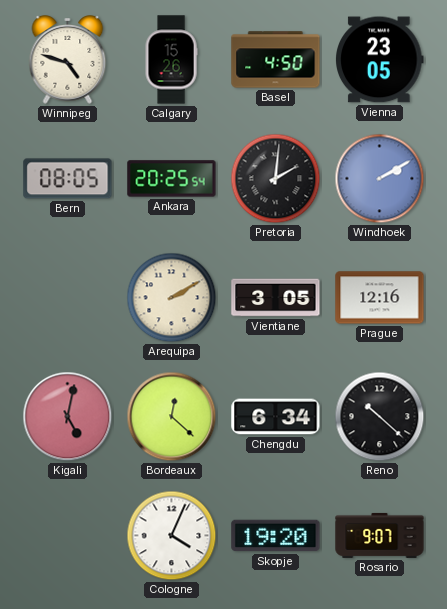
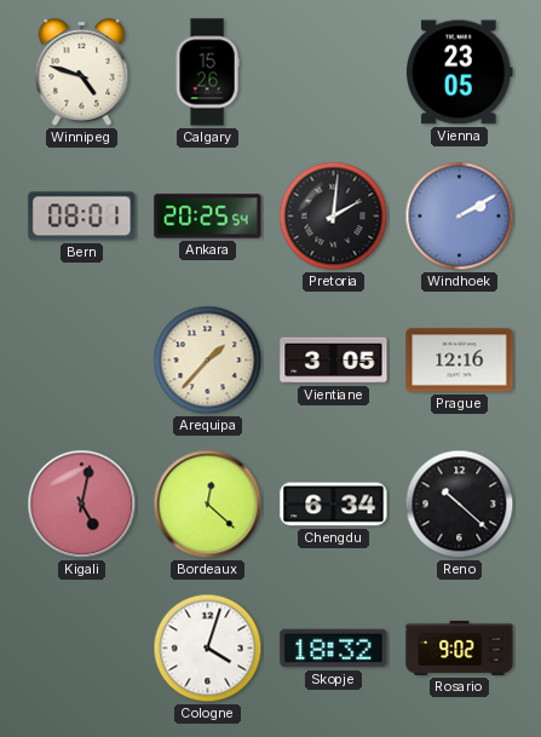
Basel: 4:50 -> none (276, 60)
Bern: 08:05 -> 08:01 (82, 217)
Arequipa: 2:10 -> 1:37 (208, 361)
Cologne: 4:04 -> 4:03 (208, 649)
Skopje: 19:20 -> 18:32 (334, 649)
Rosario: 9:07 -> 9:02 (460, 647)
